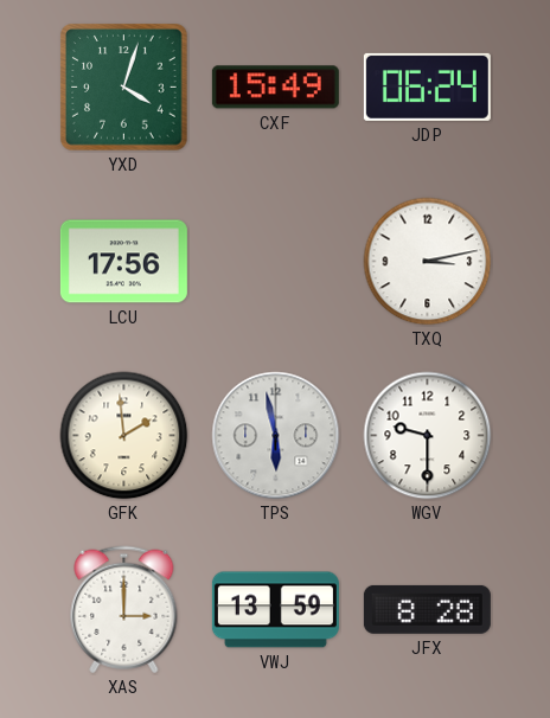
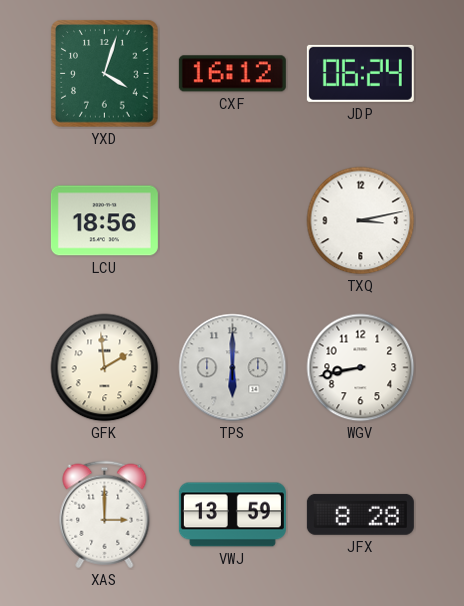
CXF: 15:49 -> 16:12 (232, 74)
LCU: 17:56 -> 18:56 (104, 221)
TPS: 5:58 -> 6:00 (233, 368)
WGV: 9:30 -> 8:43 (361, 368)
